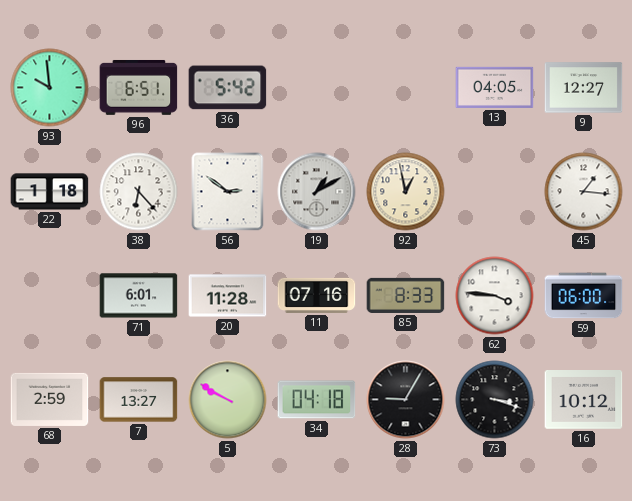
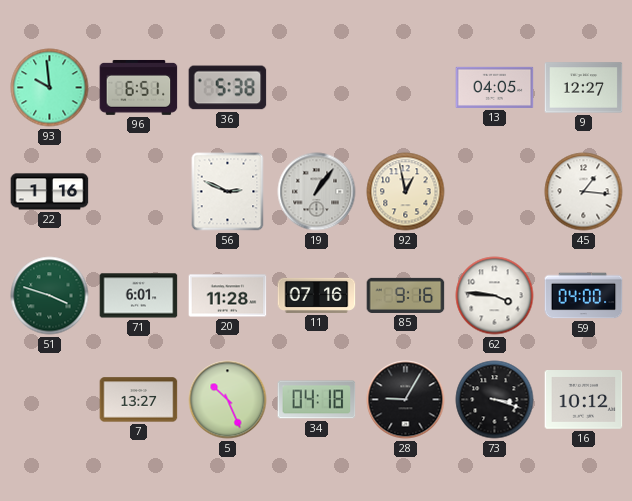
36: 5:42 -> 5:38 (228, 88)
22: 1:18 -> 1:16 (50, 192)
38: 6:23 -> none (139, 192)
56: 2:51 -> 2:49 (228, 192)
19: 1:10 -> 1:06 (317, 192)
51: none -> 3:48 (50, 296)
85: 8:33 -> 9:16 (406, 295)
59: 06:00 -> 04:00 (584, 296)
68: 2:59 -> none (50, 399)
5: 9:50 -> 10:26 (228, 400)
